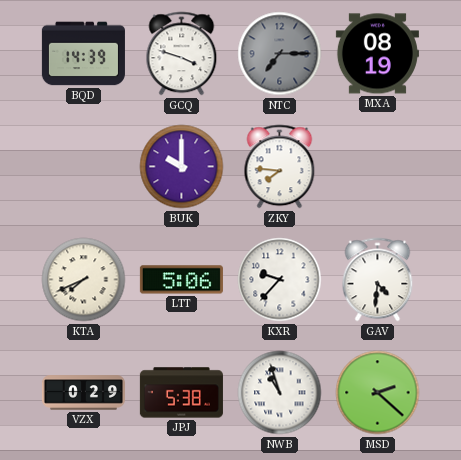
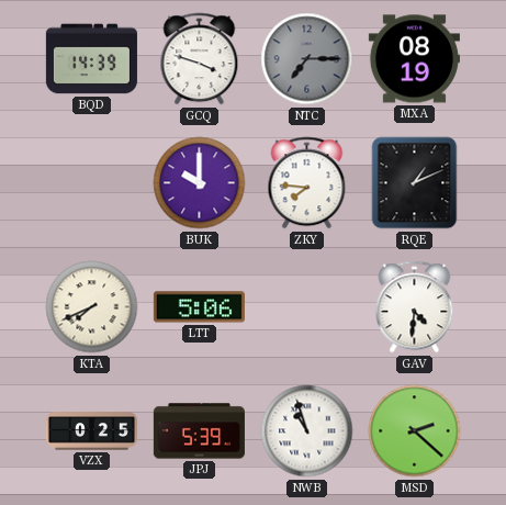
RQE: none -> 1:11 (415, 183)
KXR: 9:37 -> none (280, 280)
VZX: 0:29 -> 0:25 (91, 431)
JPJ: 5:38 -> 5:39 (199, 431)
